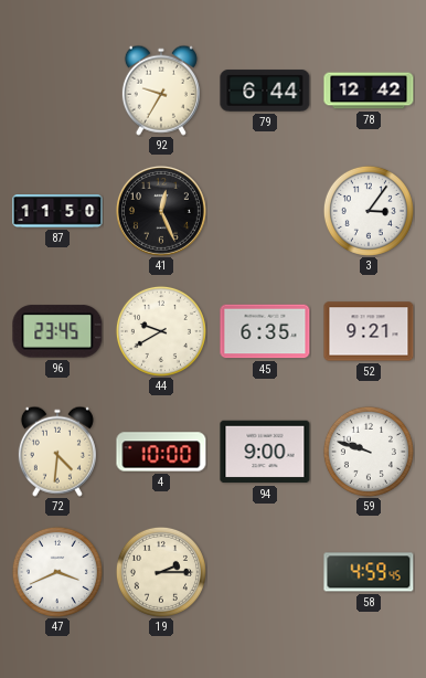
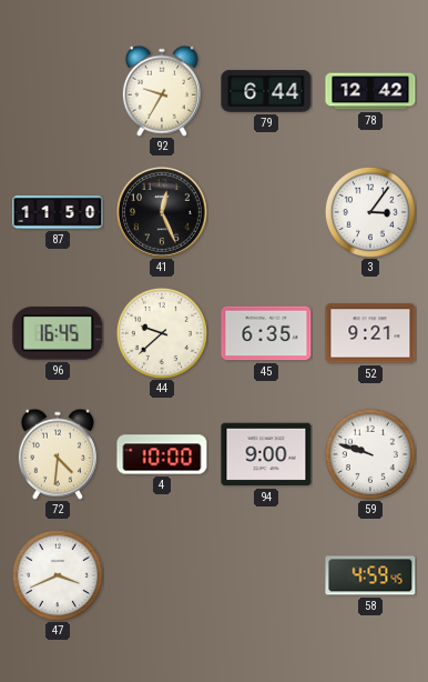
96: 23:45 -> 16:45 (58, 333)
44: 9:40 -> 9:38 (162, 333)
19: 2:15 -> none (161, 572)
